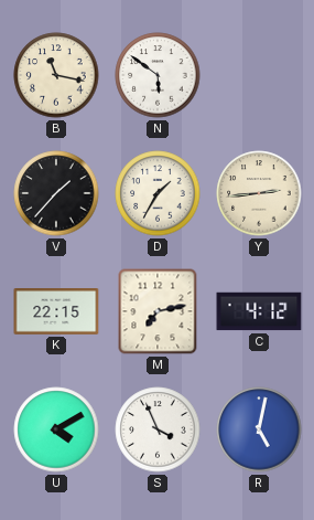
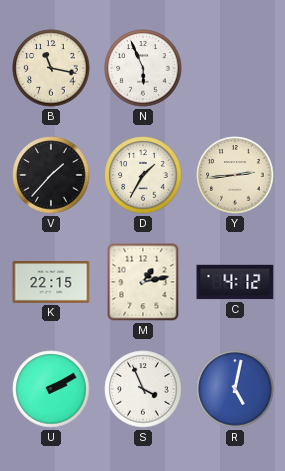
N: 5:51 -> 5:56 (143, 68)
M: 7:13 -> 1:13 (143, 282)
U: 4:10 -> 2:10 (51, 389)
